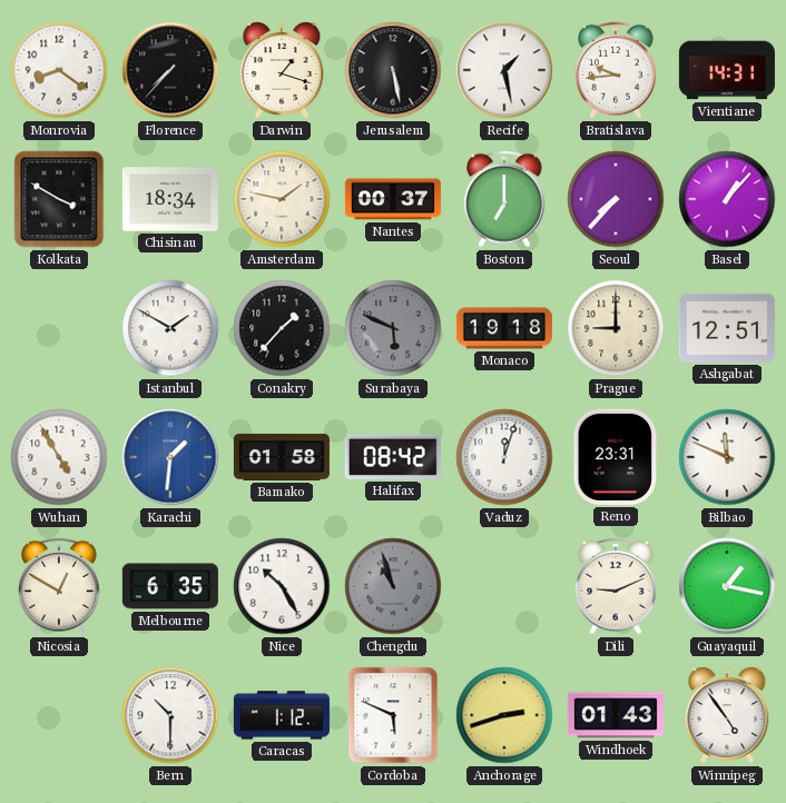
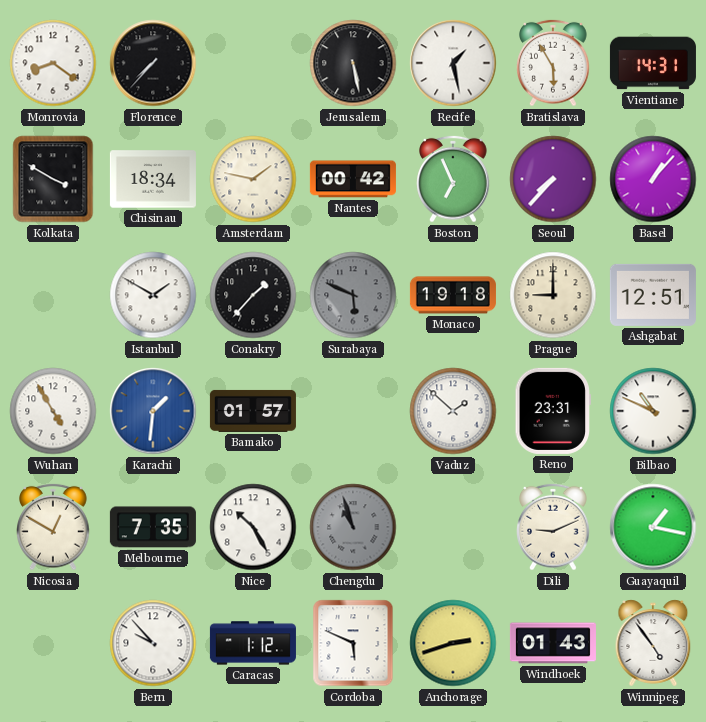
Darwin: 1:18 -> none (282, 70)
Bratislava: 9:44 -> 5:55 (553, 63)
Nantes: 00:37 -> 00:42 (353, 179)
Boston: 7:00 -> 6:56 (453, 179)
Bamako: 01:58 -> 01:57 (253, 411)
Halifax: 08:42 -> none (393, 457)
Vaduz: 12:03 -> 1:52 (453, 411)
Bilbao: 11:49 -> 10:49 (653, 411)
Melbourne: 6:35 -> 7:35 (153, 527)
Bern: 10:30 -> 9:53 (153, 643)
